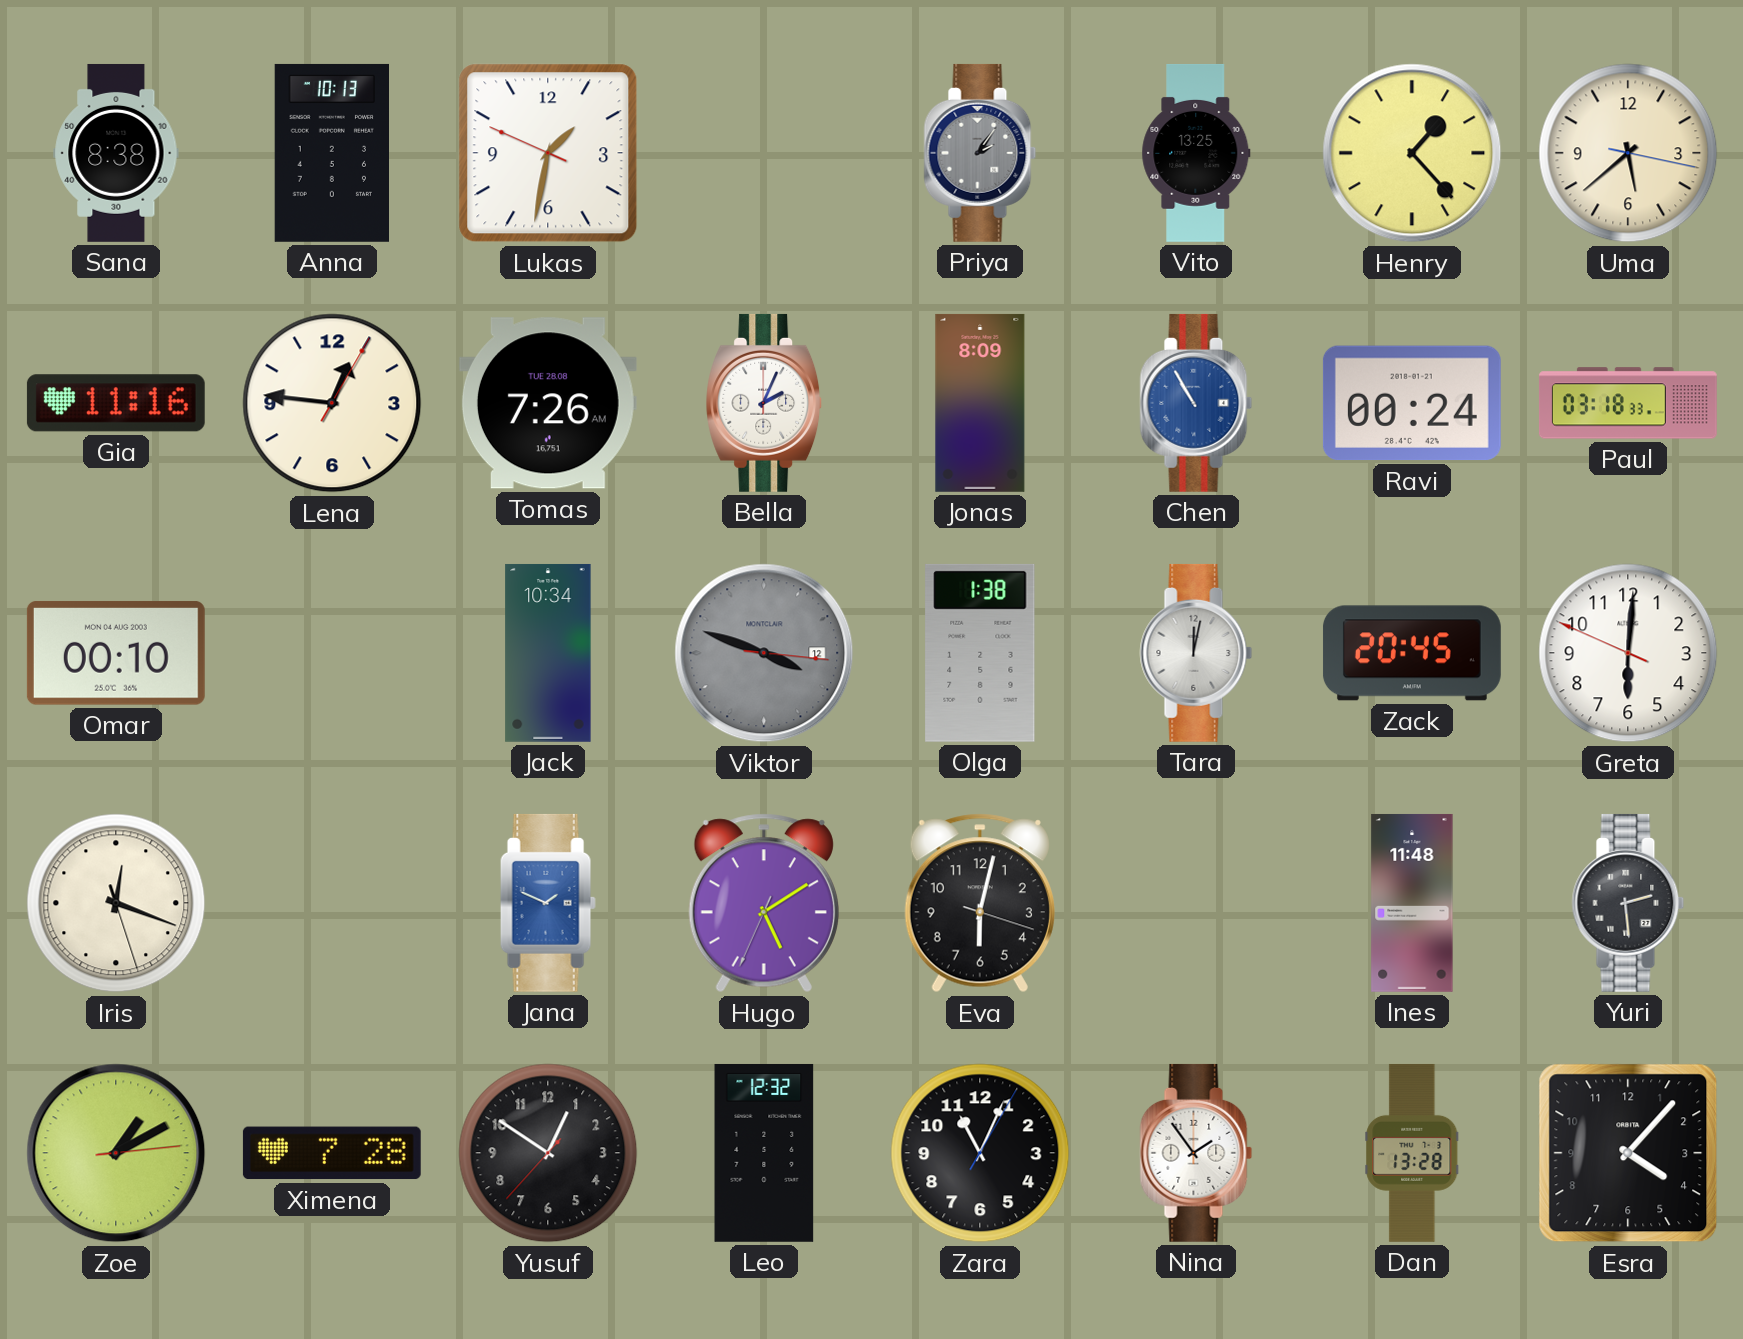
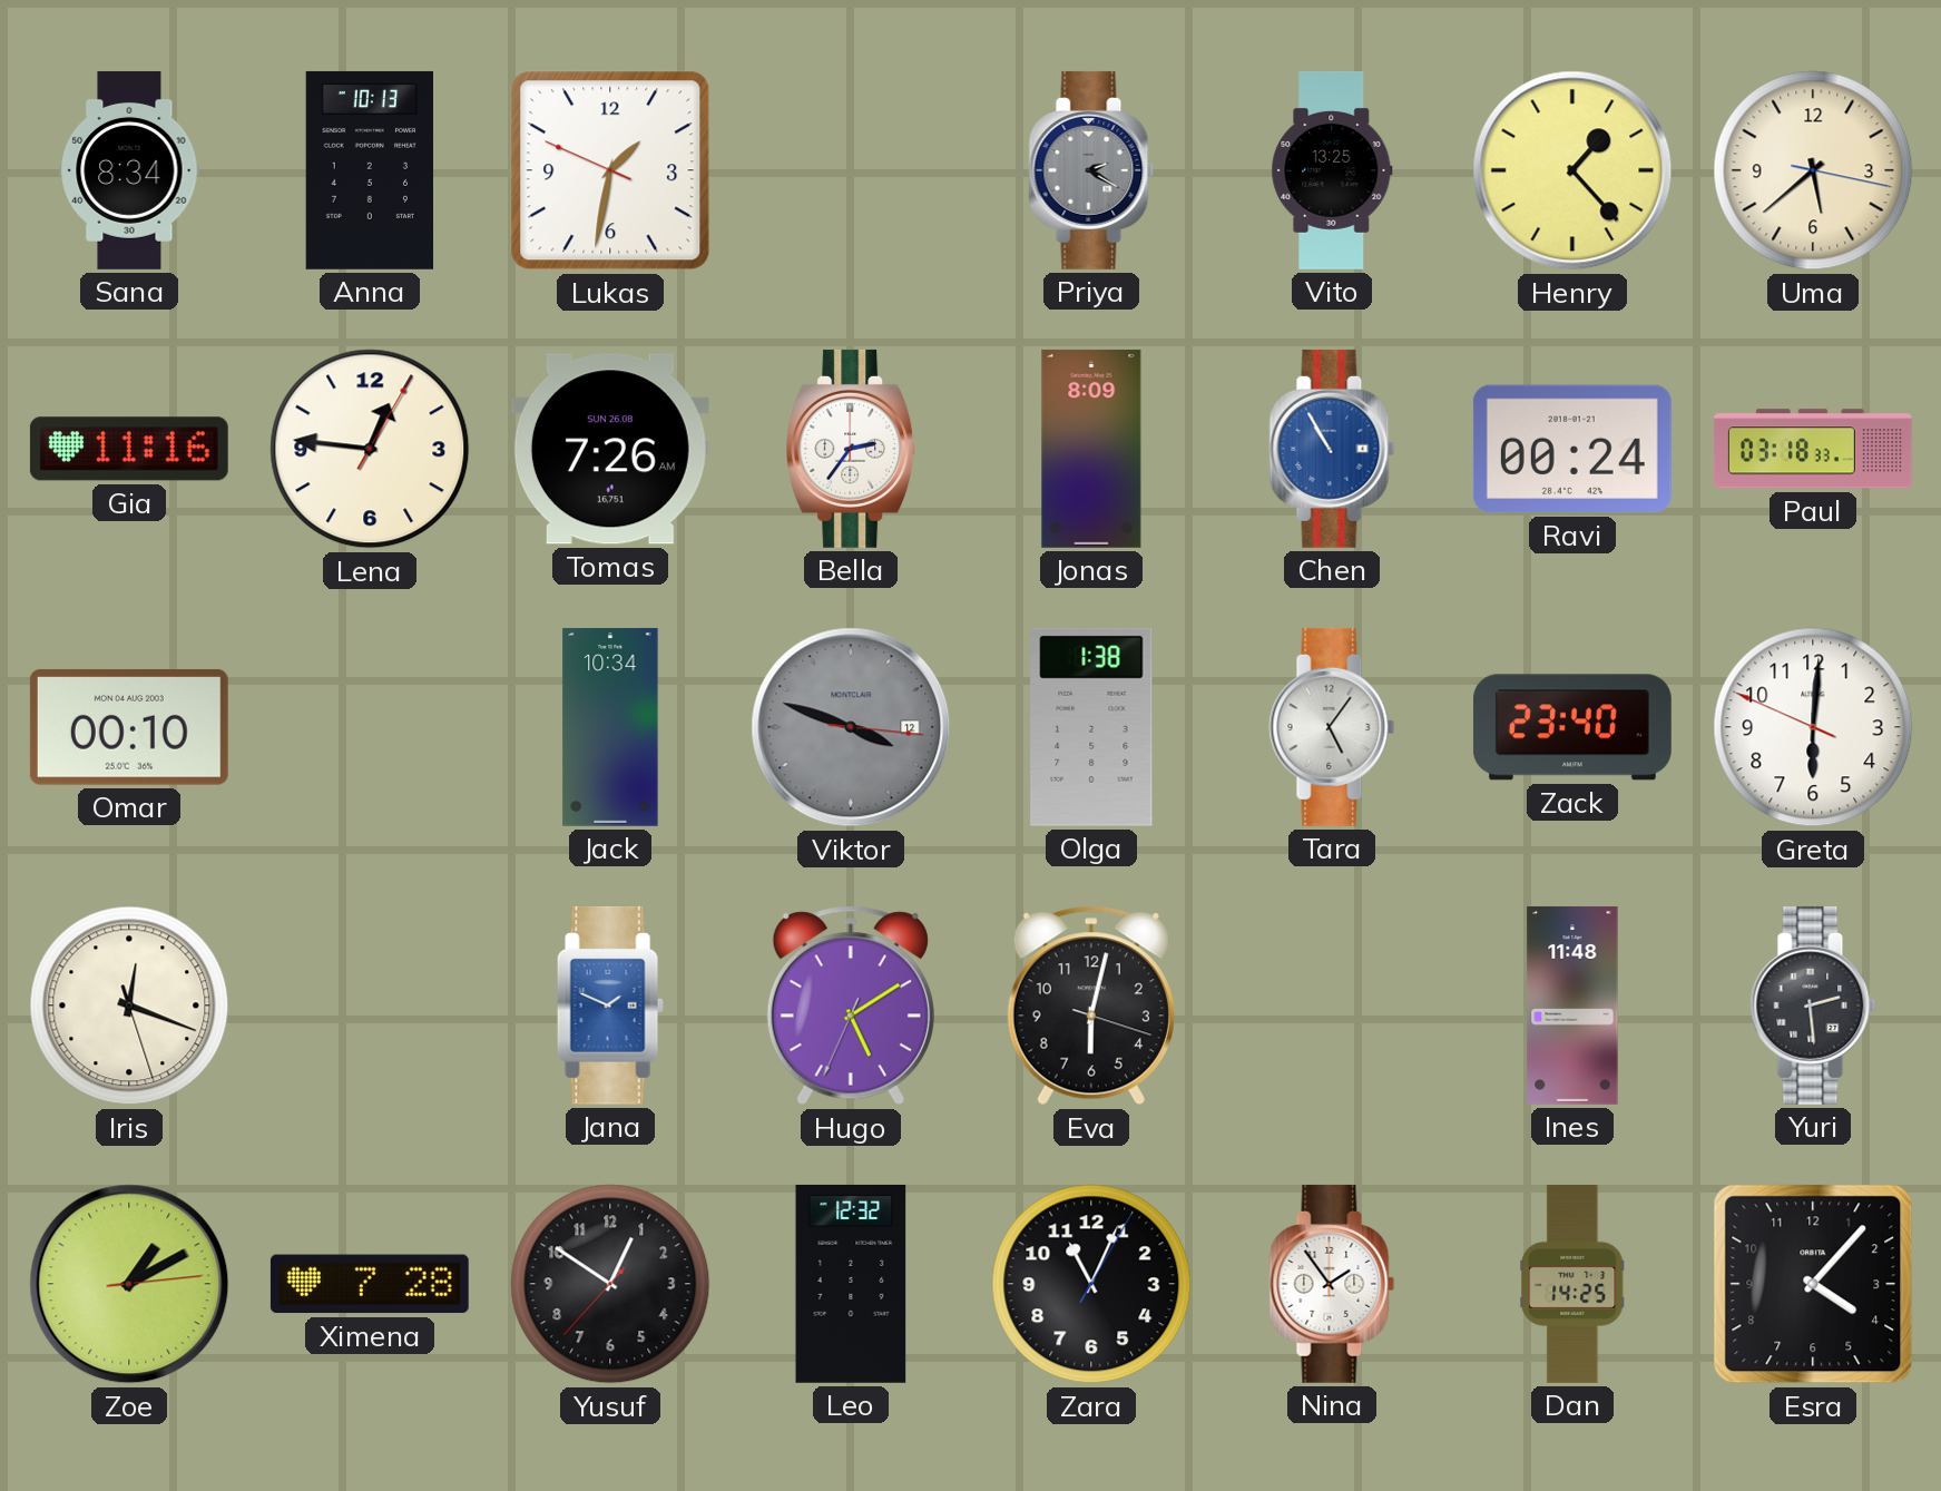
Sana: 8:38 -> 8:34 (129, 170)
Priya: 2:06 -> 2:20 (1091, 170)
Tomas date: TUE 28.08 -> SUN 26.08 (610, 449)
Bella: 2:04 -> 2:36 (851, 449)
Tara: 12:02 -> 5:06 (1332, 727)
Zack: 20:45 -> 23:40 (1572, 727)
Dan: 13:28 -> 14:25 (1572, 1284)
